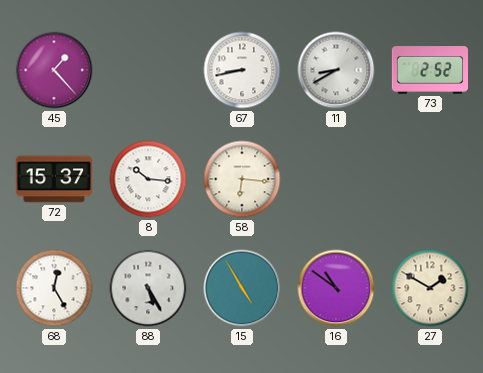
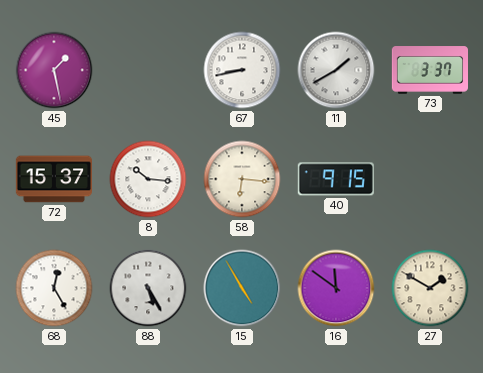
45: 1:23 -> 1:28 (54, 70)
11: 8:40 -> 1:40 (336, 70)
73: 2:52 -> 3:37 (429, 70)
40: none -> 9:15 (336, 179)
16: 10:51 -> 11:51 (336, 288)
